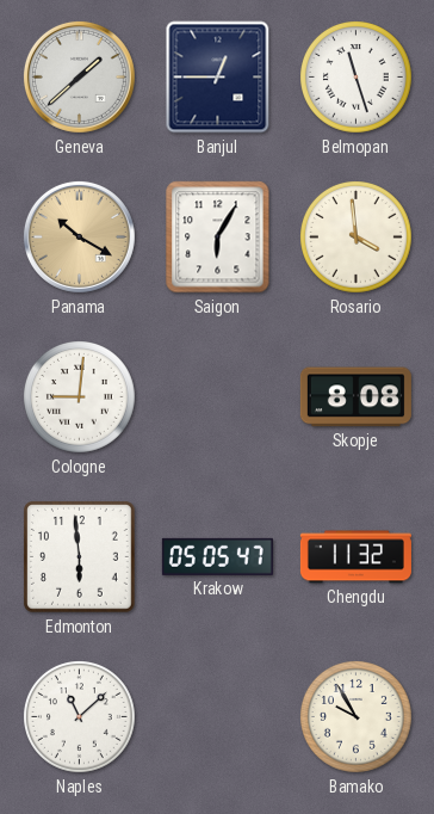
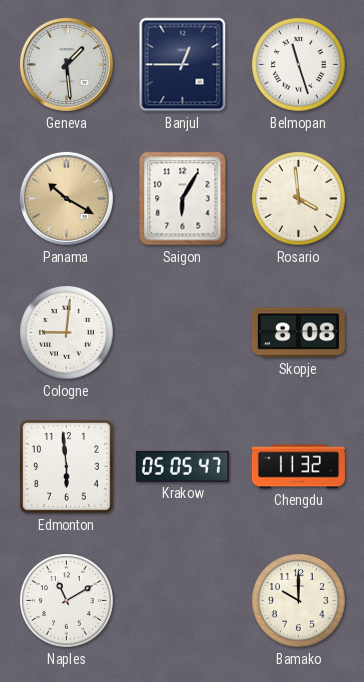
Geneva: 1:38 -> 1:29 (66, 64)
Naples: 11:08 -> 11:10 (67, 601)
Bamako: 9:55 -> 10:00 (299, 601)
